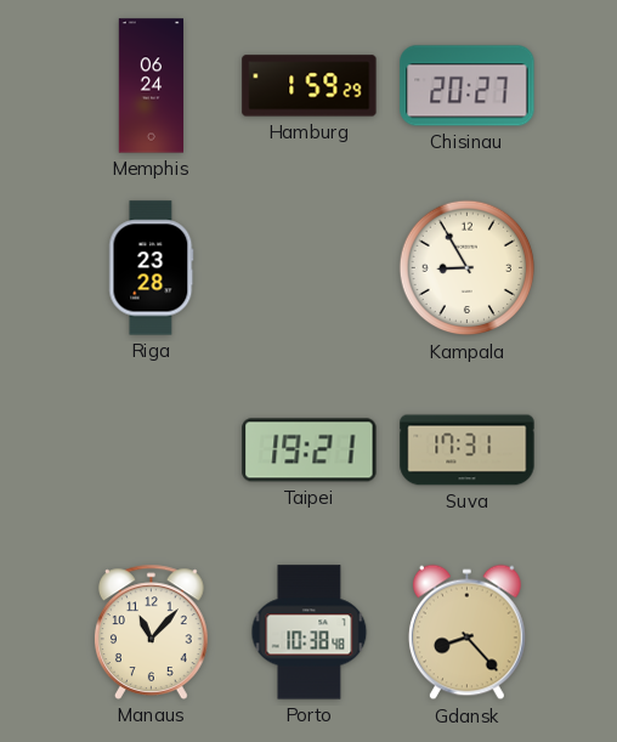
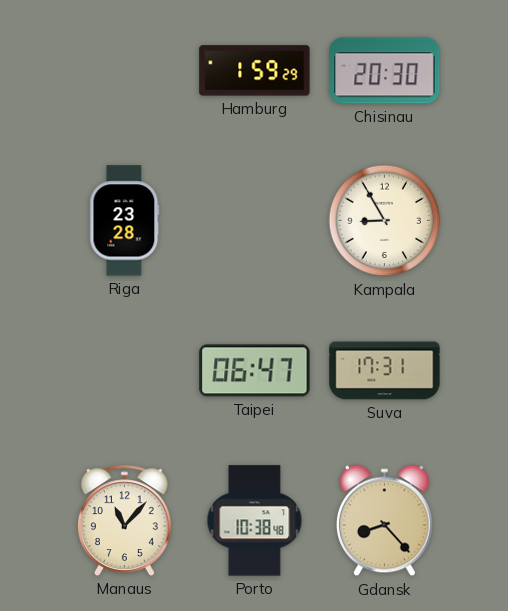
Memphis: 06:24 -> none (151, 86)
Chisinau: 20:27 -> 20:30 (385, 71)
Taipei: 19:21 -> 06:47 (255, 371)
